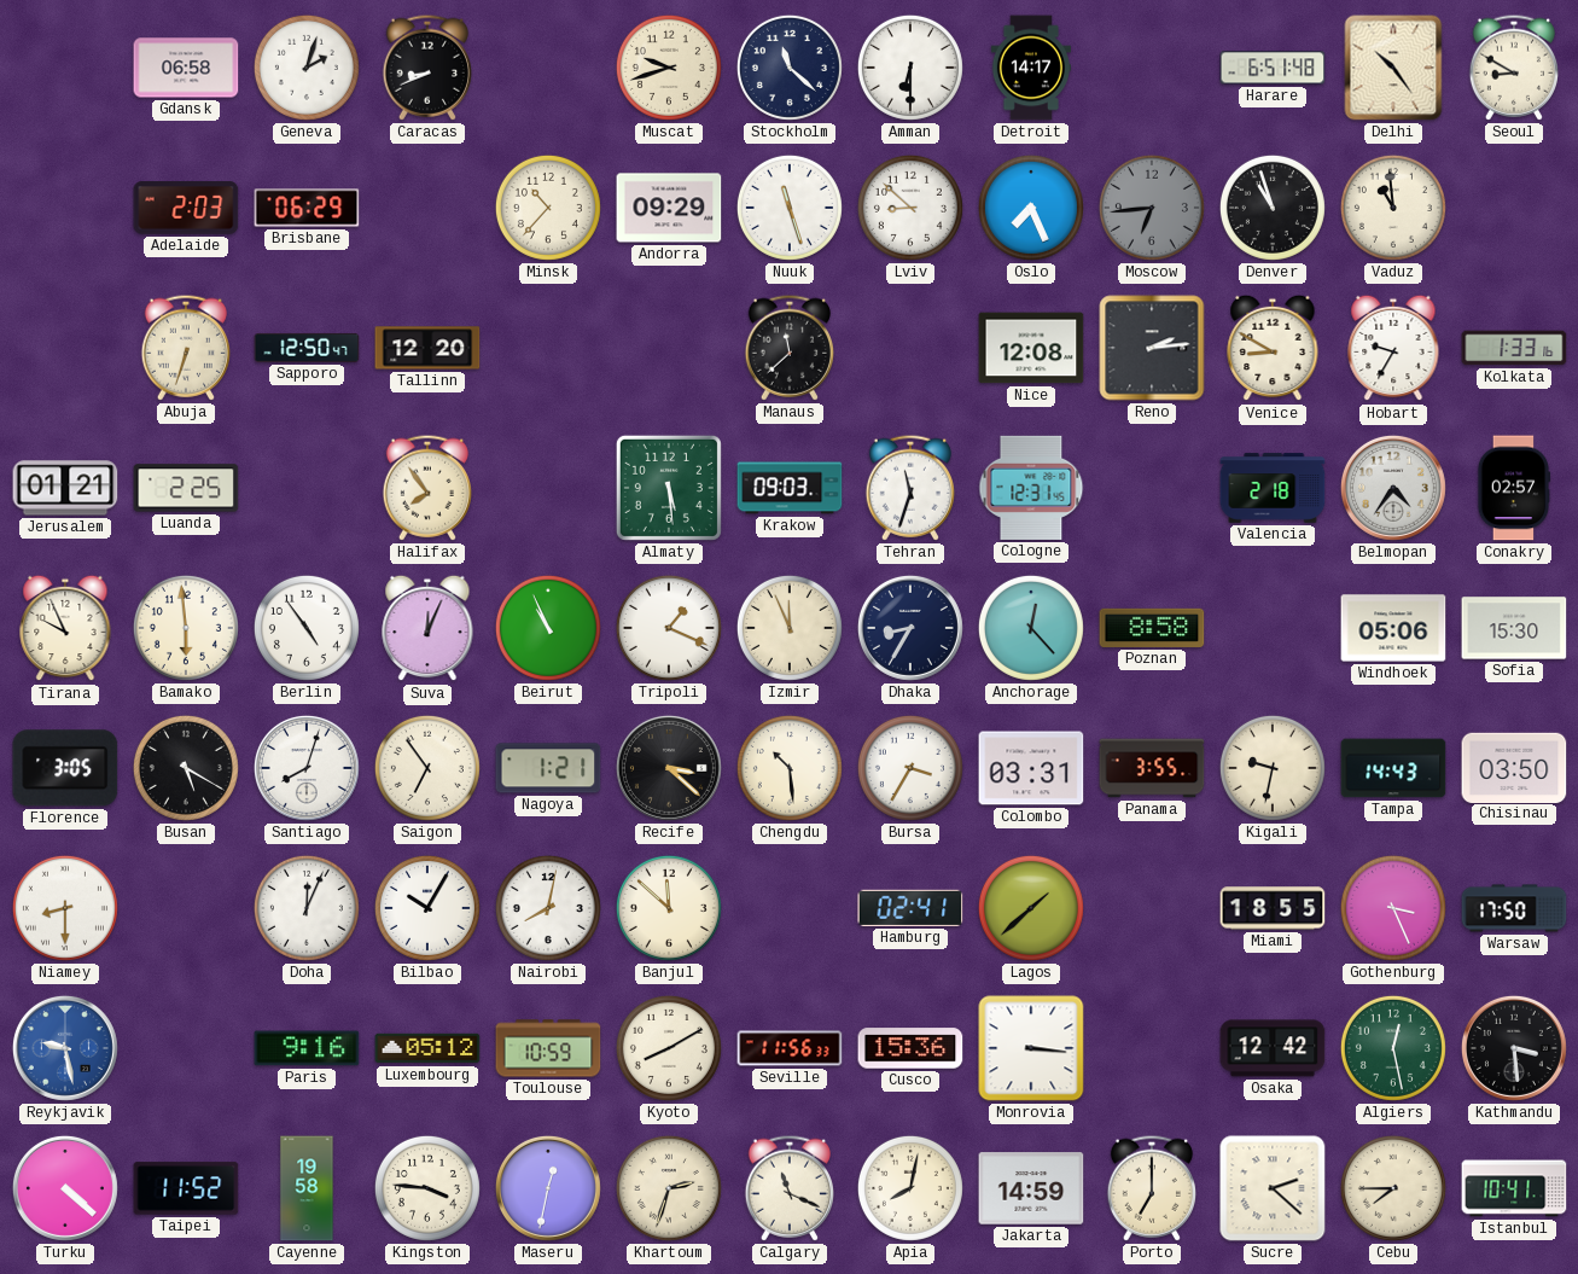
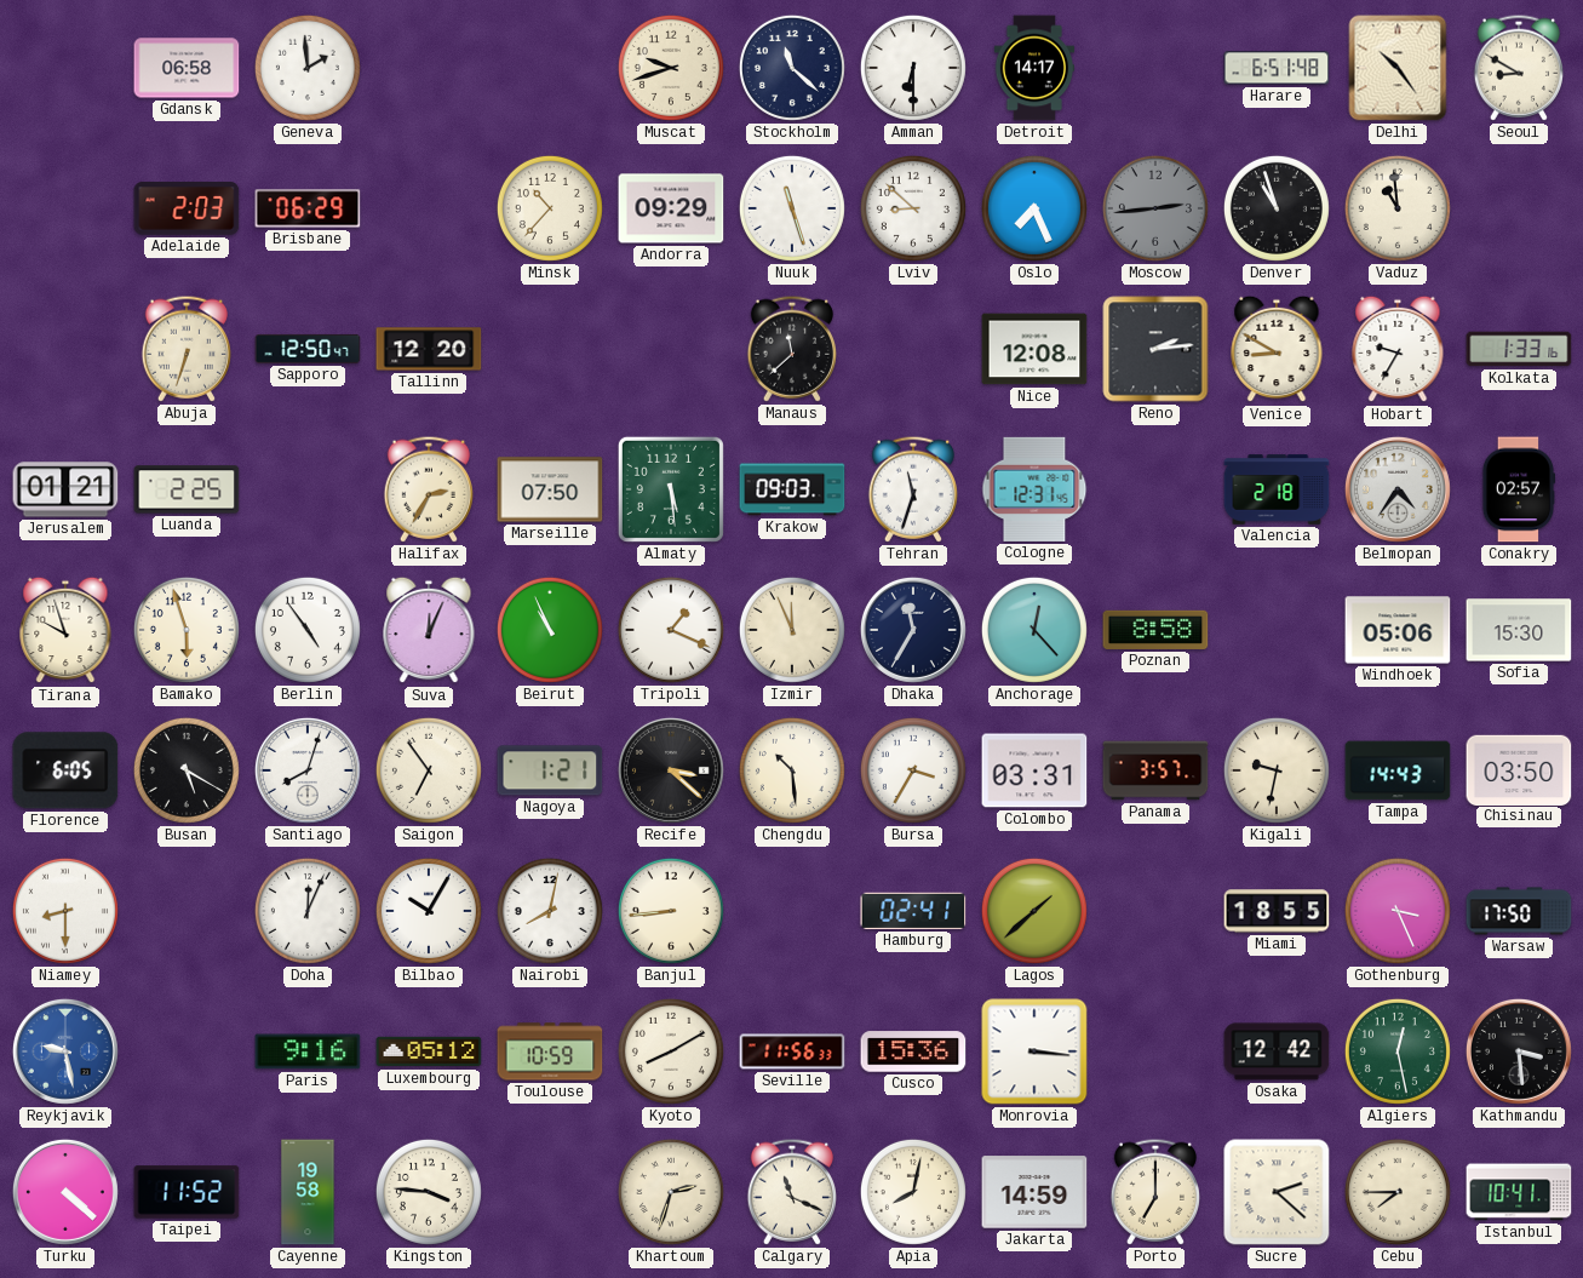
Geneva: 2:03 -> 1:59 (308, 68)
Caracas: 8:41 -> none (426, 68)
Moscow: 6:44 -> 2:44 (1155, 208)
Halifax: 7:54 -> 2:35 (428, 489)
Marseille: none -> 07:50 (550, 489)
Tirana: 9:56 -> 9:57 (65, 630)
Bamako: 5:59 -> 5:57 (187, 630)
Dhaka: 8:35 -> 11:35 (913, 630)
Florence: 3:05 -> 6:05 (65, 770)
Panama: 3:55 -> 3:57 (1155, 770)
Banjul: 11:52 -> 8:44 (671, 911)
Maseru: 12:32 -> none (548, 1188)
